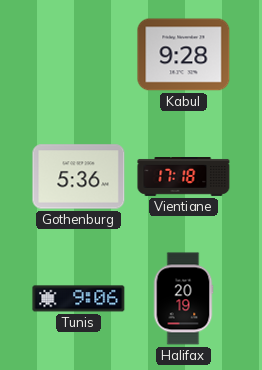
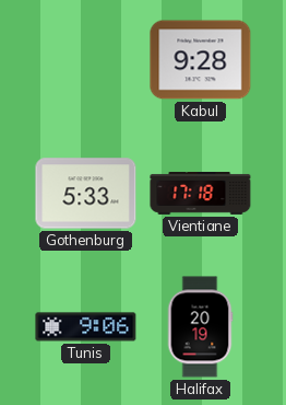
Gothenburg: 5:36 -> 5:33 (86, 194)
